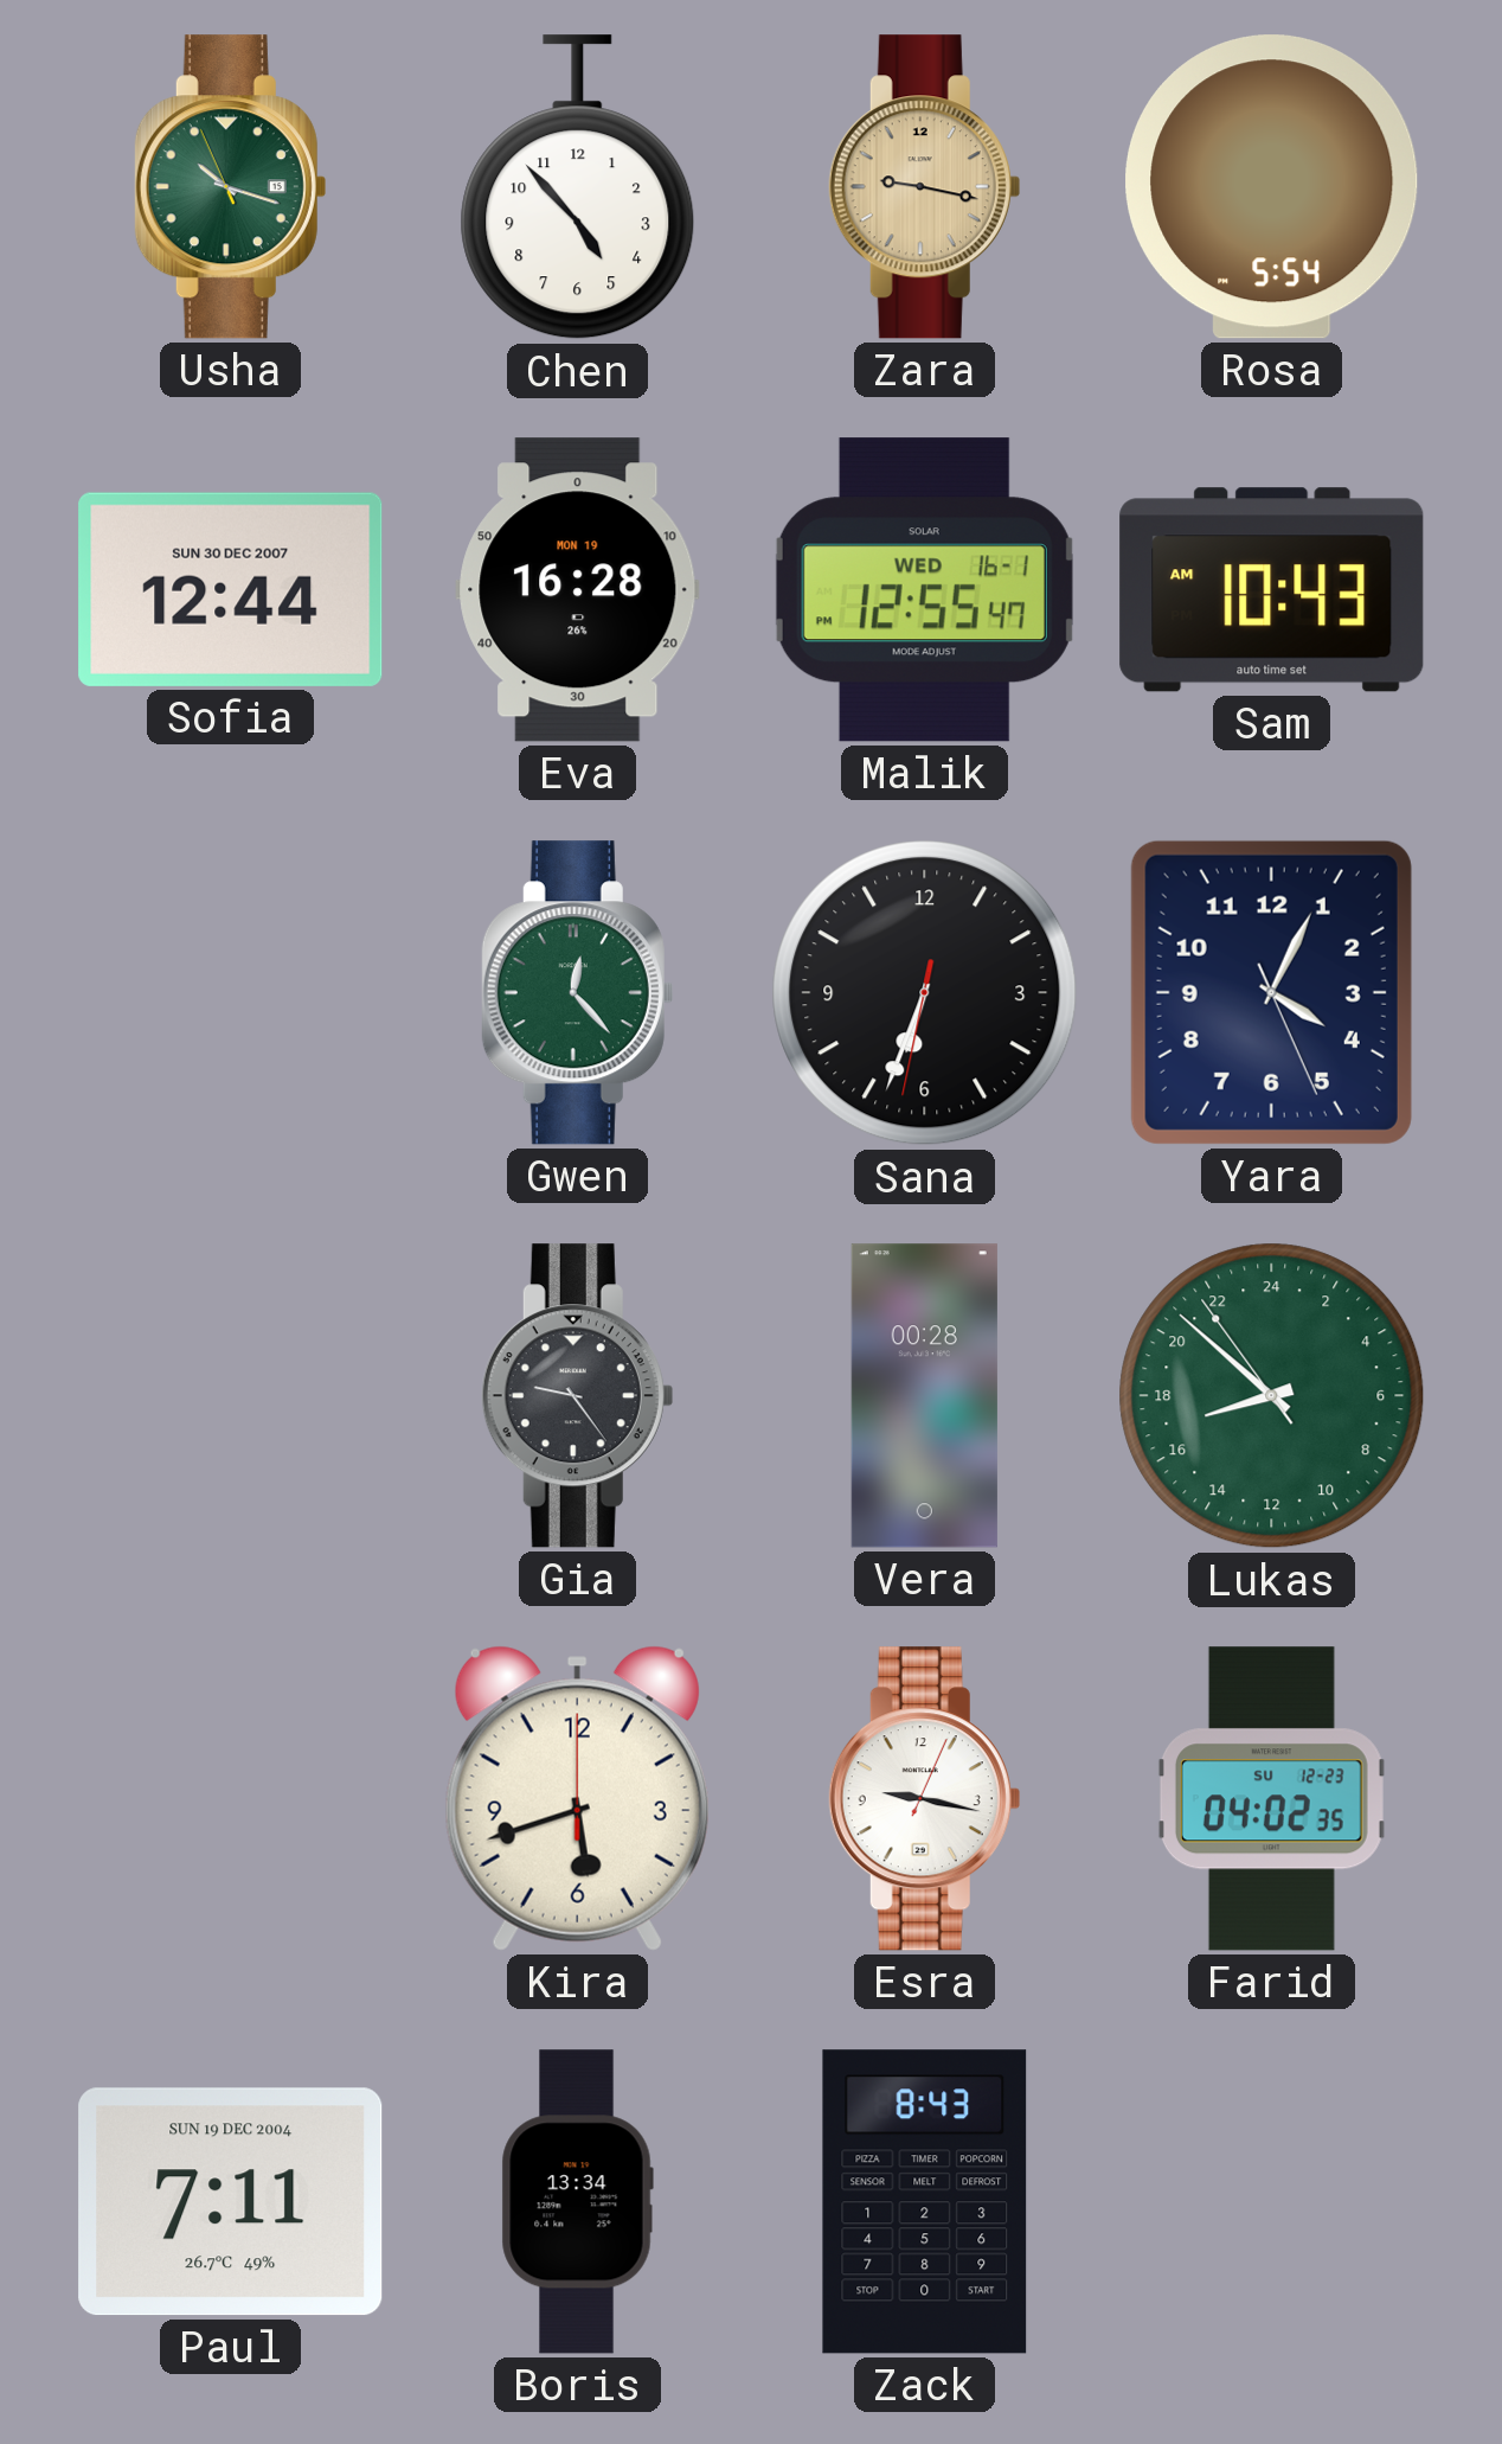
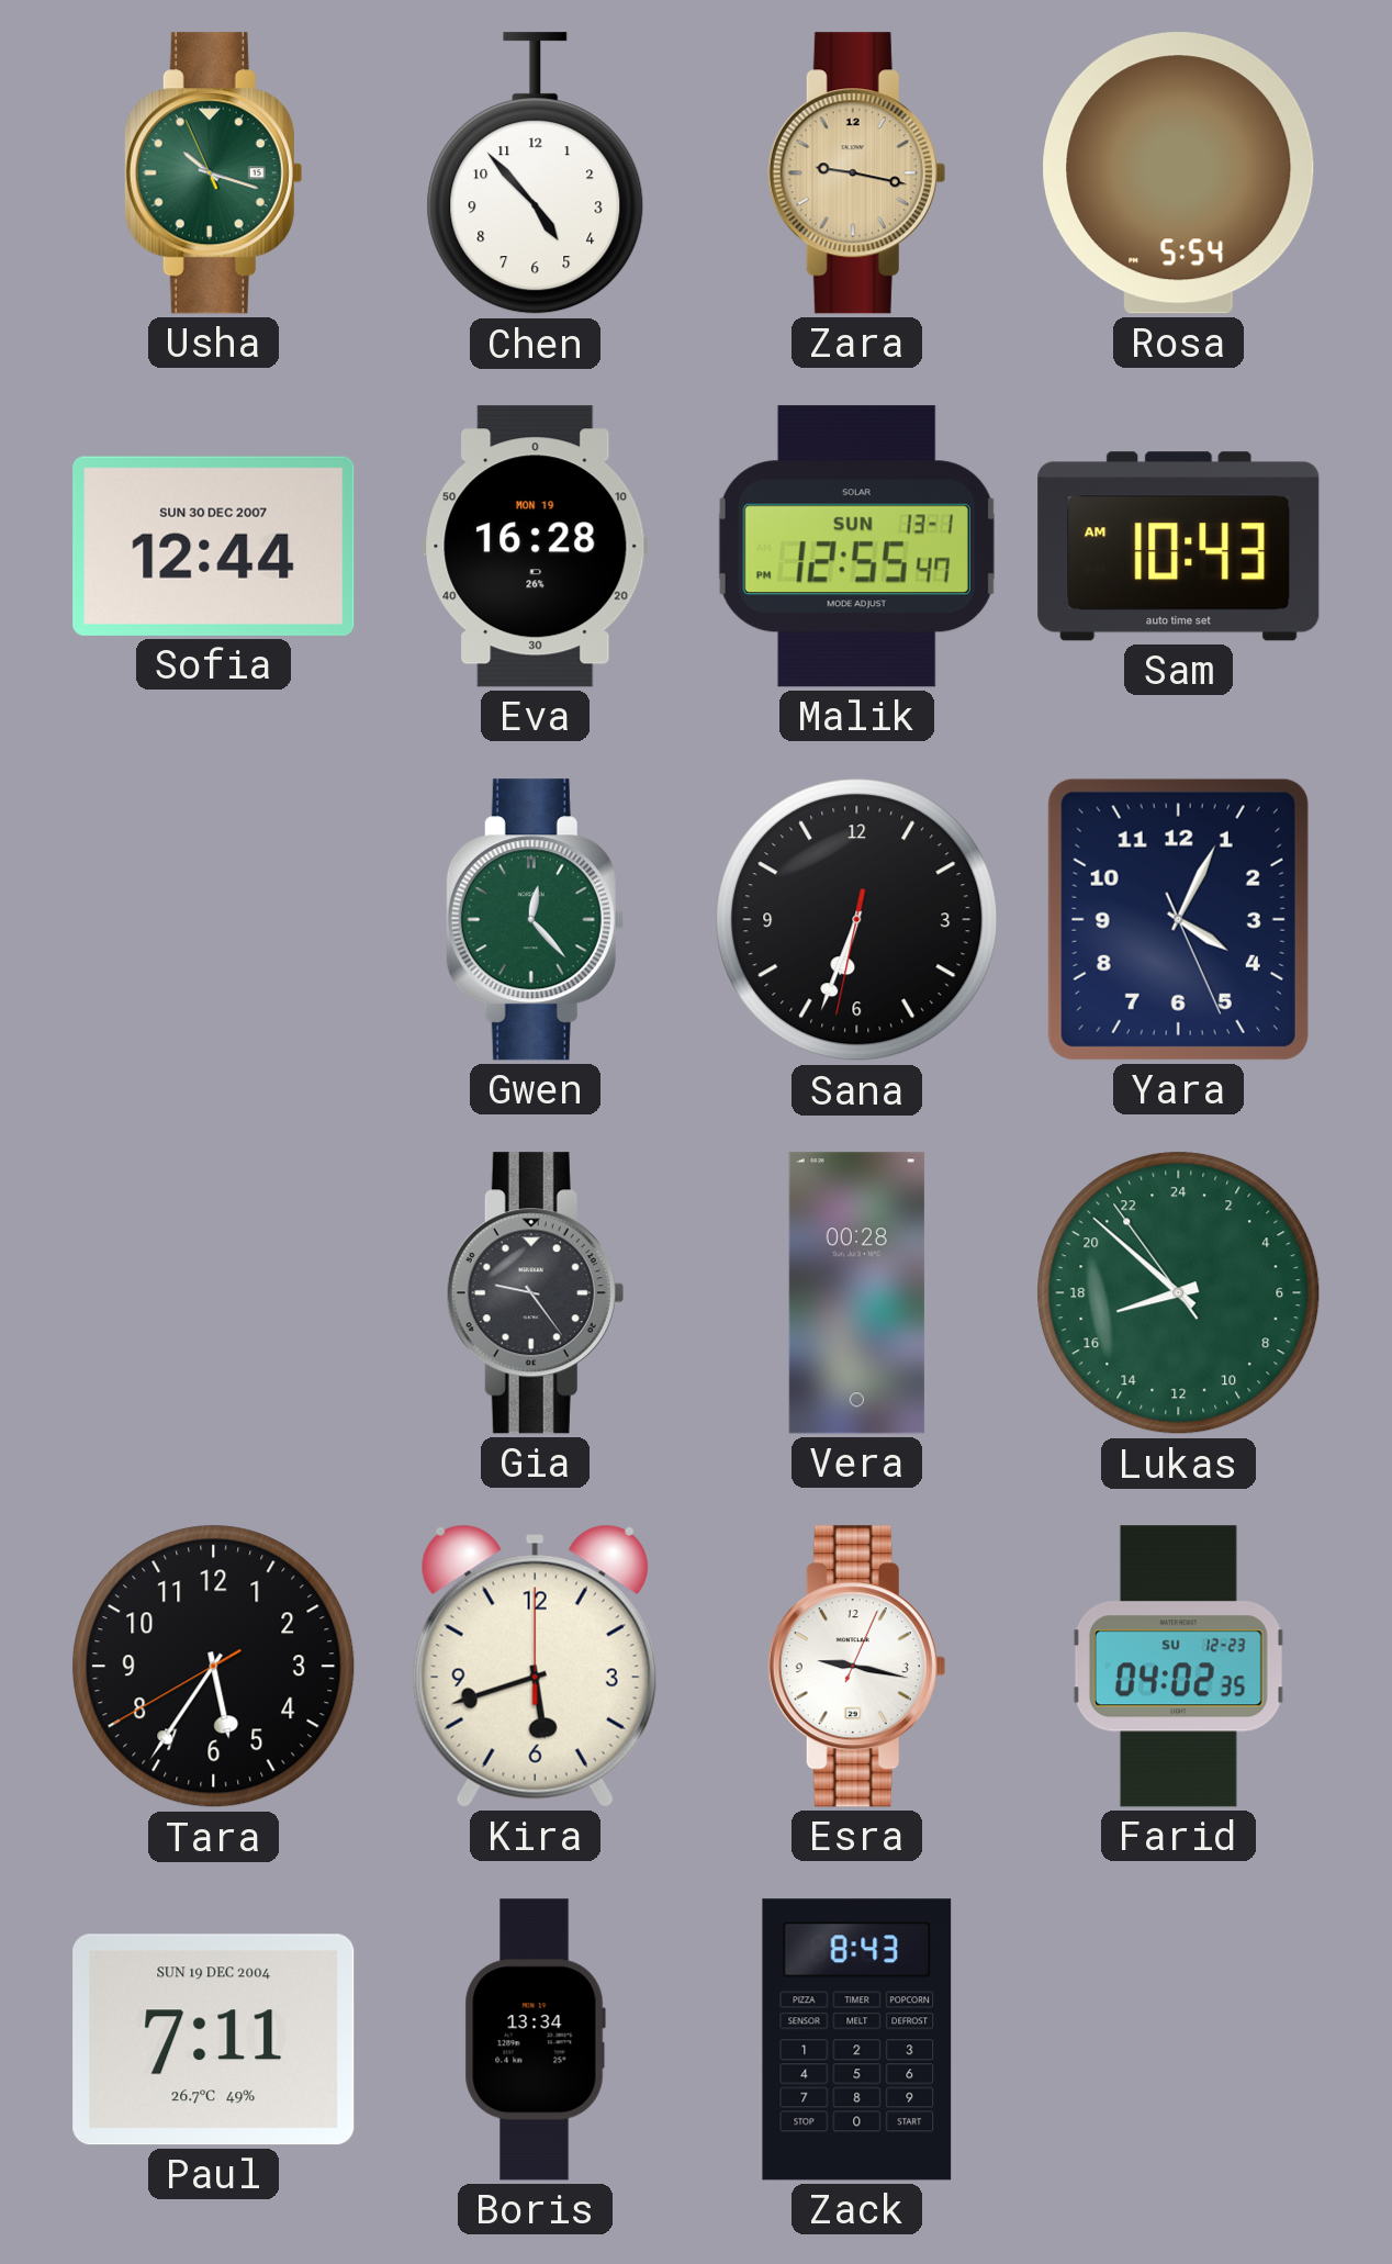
Malik date: WED 16-1 -> SUN 13-1 (856, 547)
Tara: none -> 5:35 (214, 1667)
